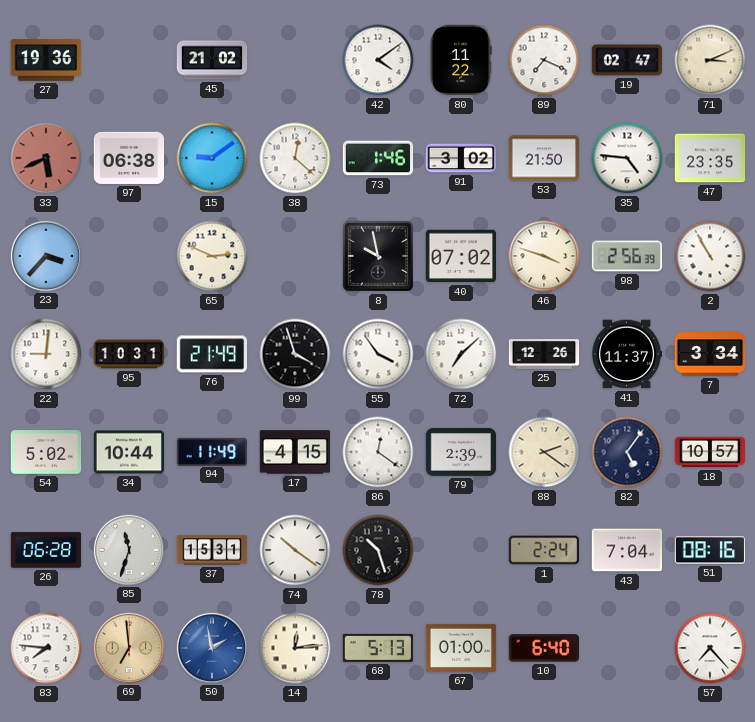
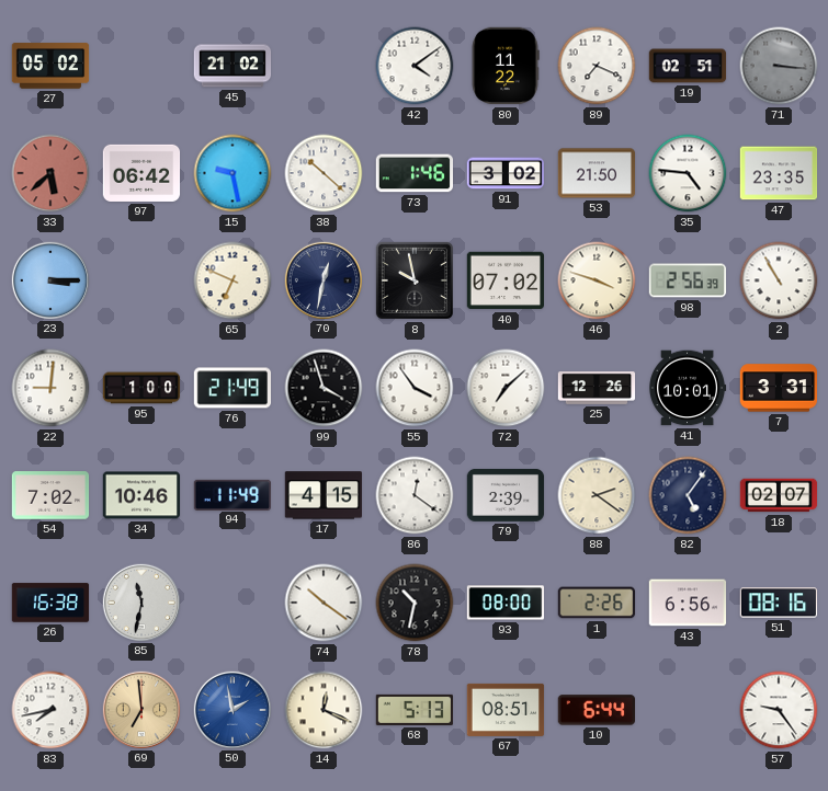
27: 19:36 -> 05:02 (50, 66)
19: 02:47 -> 02:51 (688, 66)
71: 3:11 -> 3:16 (779, 66)
71 dial: cream -> grey (779, 66)
33: 5:41 -> 5:38 (50, 173)
97: 06:38 -> 06:42 (141, 173)
15: 9:09 -> 9:28 (232, 173)
38: 12:22 -> 10:22 (324, 173)
23: 3:37 -> 3:15 (49, 279)
65: 2:49 -> 6:49 (232, 280)
70: none -> 12:32 (322, 279)
95: 10:31 -> 1:00 (141, 388)
41: 11:37 -> 10:01 (689, 388)
7: 3:34 -> 3:31 (779, 388)
54: 5:02 -> 7:02 (50, 495)
34: 10:44 -> 10:46 (141, 495)
18: 10:57 -> 02:07 (779, 495)
26: 06:28 -> 16:38 (50, 603)
85: 11:33 -> 11:32 (140, 601)
37: 15:31 -> none (212, 550)
78: 10:27 -> 10:32 (415, 603)
93: none -> 08:00 (506, 603)
1: 2:24 -> 2:26 (597, 603)
43: 7:04 -> 6:56 (688, 603)
83: 7:46 -> 7:43 (50, 710)
14: 12:14 -> 12:19 (324, 710)
67: 01:00 -> 08:51 (506, 710)
10: 6:40 -> 6:44 (596, 710)
57: 7:23 -> 9:24 (779, 710)
